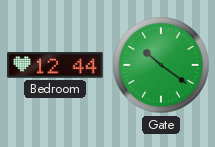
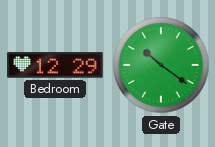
Bedroom: 12:44 -> 12:29 (55, 65)
